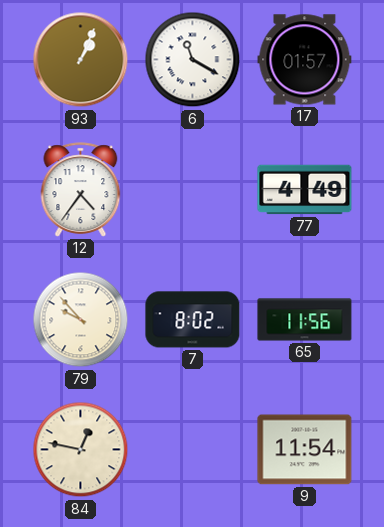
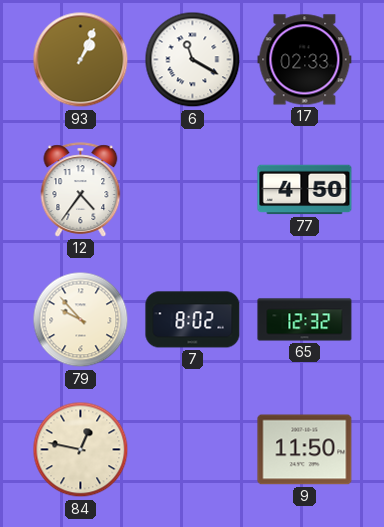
17: 01:57 -> 02:33 (305, 60)
77: 4:49 -> 4:50 (305, 190)
65: 11:56 -> 12:32 (305, 320)
9: 11:54 -> 11:50 (305, 450)
